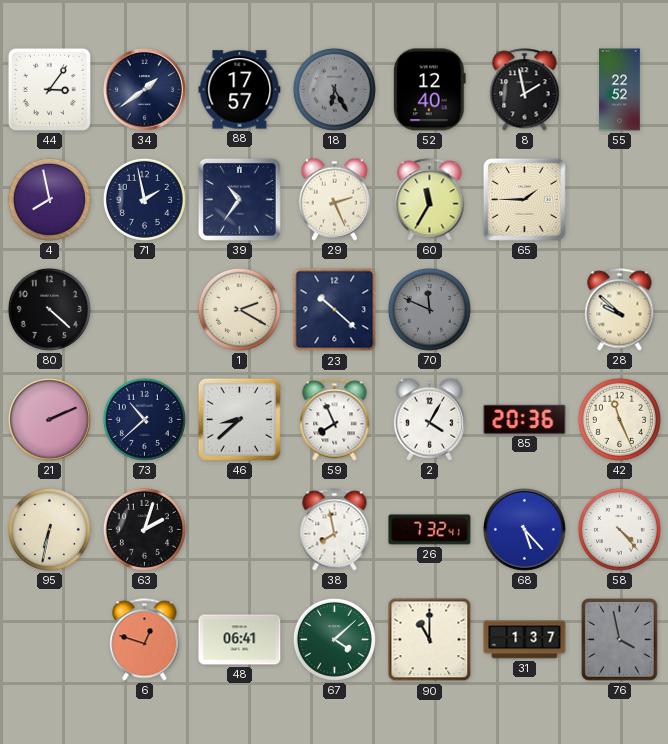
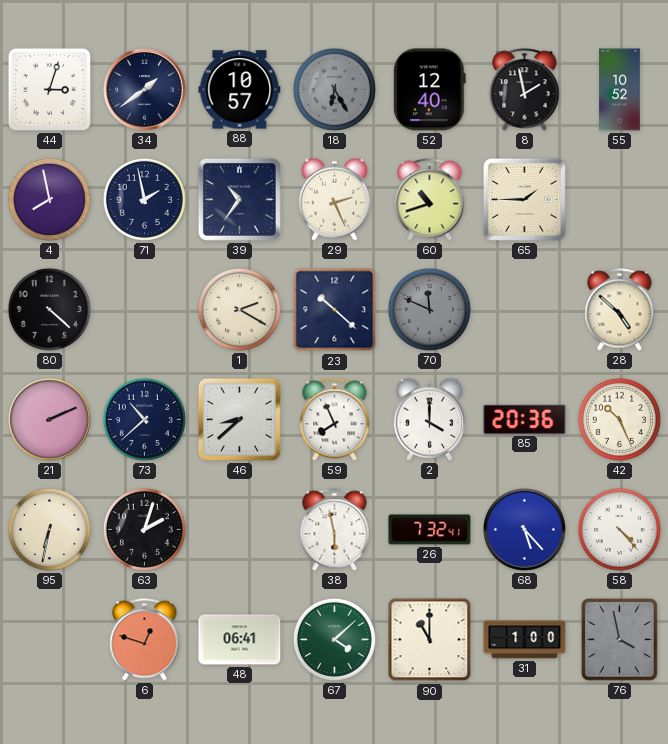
44: 3:06 -> 3:03 (49, 89)
88: 17:57 -> 10:57 (240, 90)
55: 22:52 -> 10:52 (620, 90)
60: 11:35 -> 10:42 (430, 200)
28: 9:52 -> 4:52 (620, 310)
2: 4:05 -> 4:00 (429, 419)
42: 11:26 -> 10:26 (619, 419)
38: 7:58 -> 5:58 (335, 530)
31: 1:37 -> 1:00 (525, 640)
